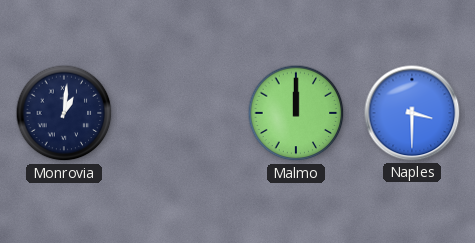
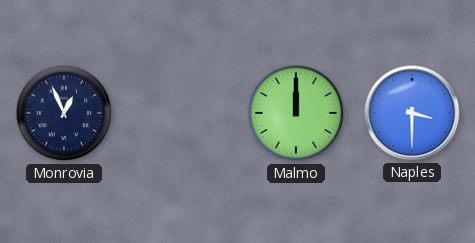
Monrovia: 1:01 -> 12:56 (64, 113)
